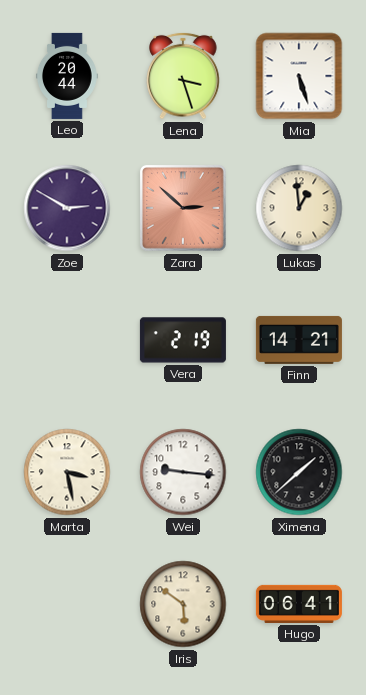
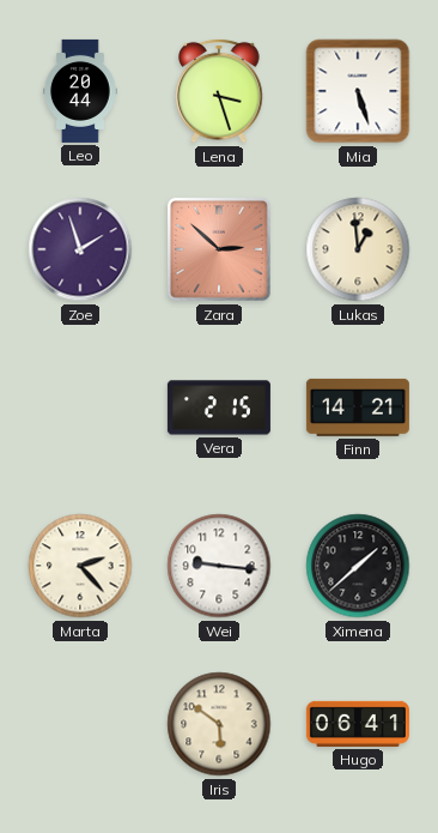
Zoe: 2:50 -> 1:57 (80, 249)
Vera: 2:19 -> 2:15 (219, 408)
Marta: 3:28 -> 2:23 (80, 566)
